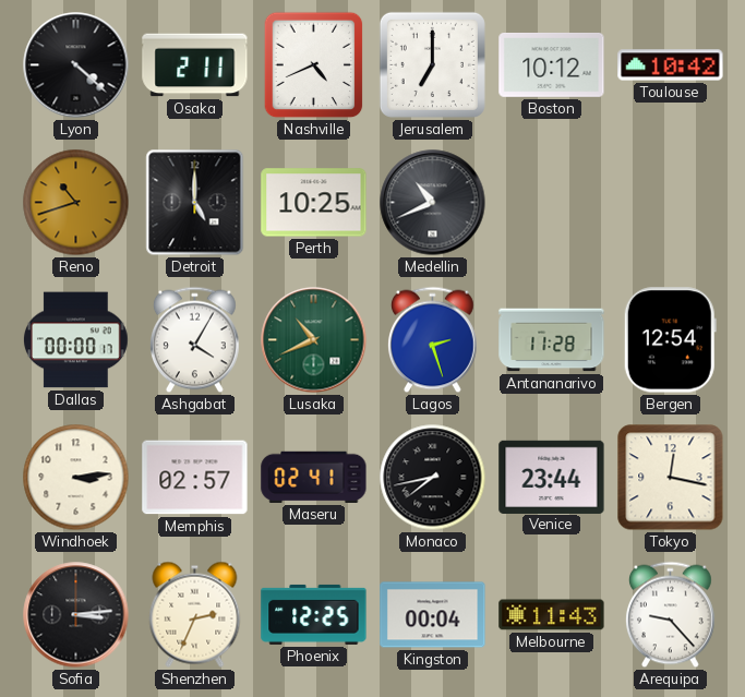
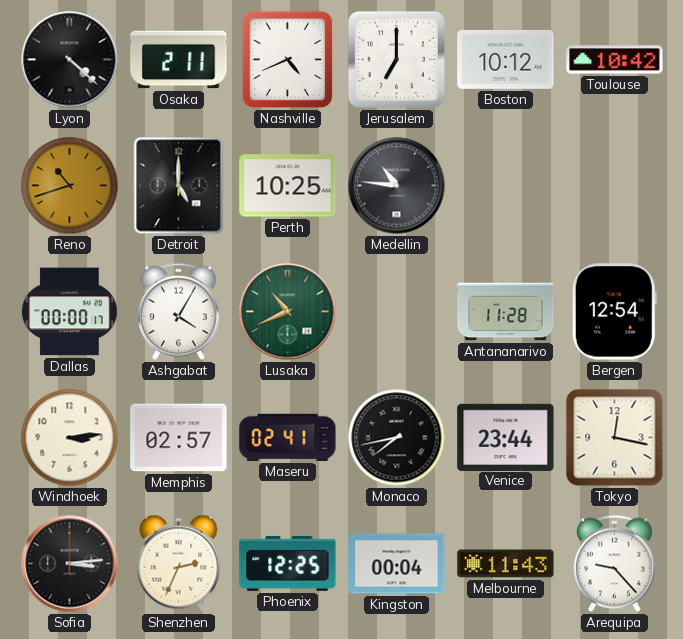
Medellin: 10:41 -> 10:46 (397, 186)
Lagos: 2:27 -> none (433, 340)
